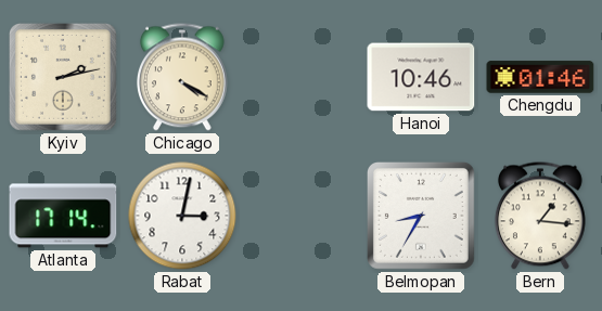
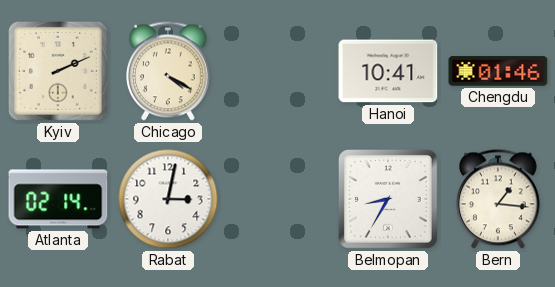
Kyiv: 2:13 -> 2:11 (59, 72)
Hanoi: 10:46 -> 10:41 (388, 71)
Atlanta: 17:14 -> 02:14 (58, 199)
